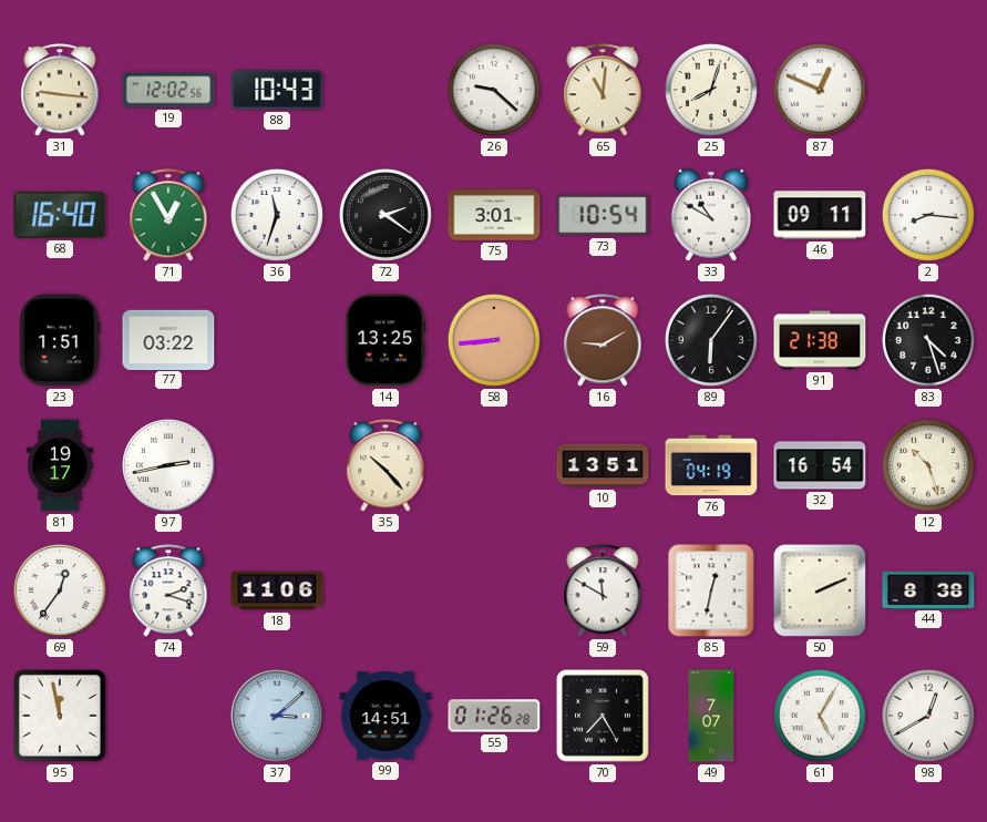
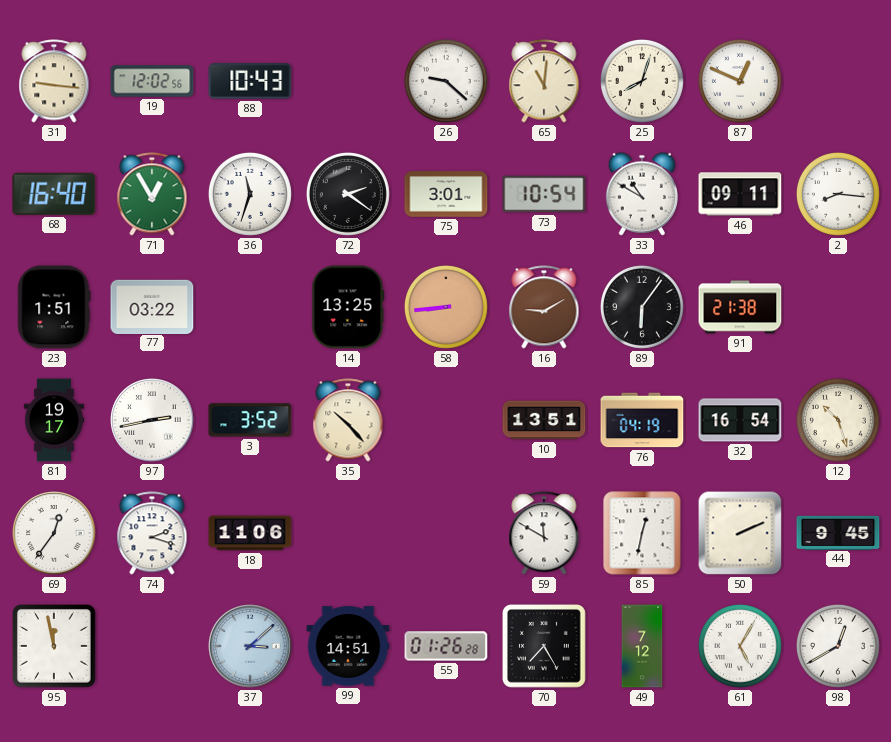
83: 4:27 -> none (928, 340)
3: none -> 3:52 (250, 420)
44: 8:38 -> 9:45 (838, 532)
49: 7:07 -> 7:12 (642, 646)
